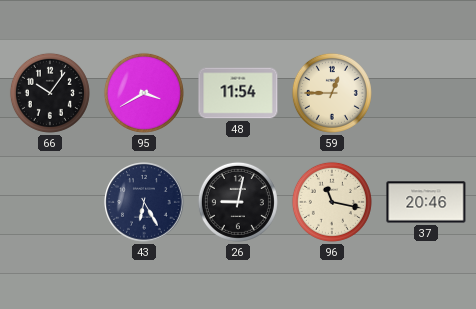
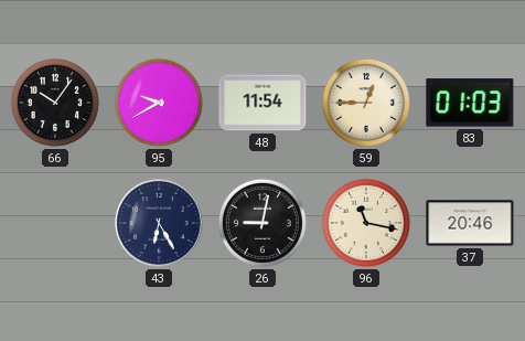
95: 3:40 -> 9:40 (159, 103)
83: none -> 01:03 (470, 103)
